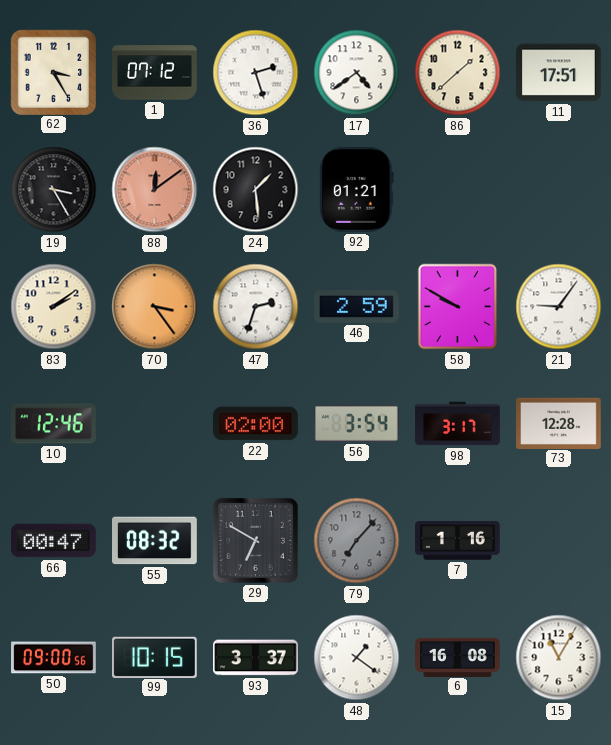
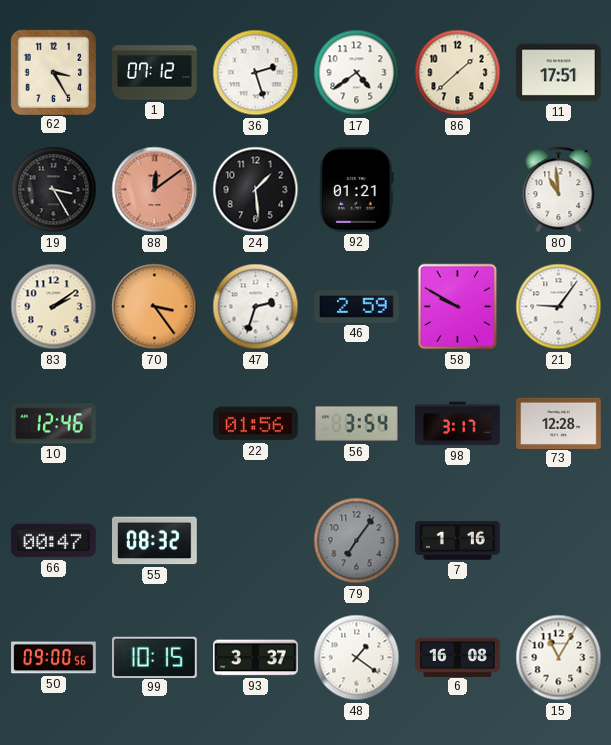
80: none -> 10:59 (559, 190)
22: 02:00 -> 01:56 (256, 424)
29: 6:50 -> none (255, 540)
79: 7:07 -> 7:06 (357, 541)
